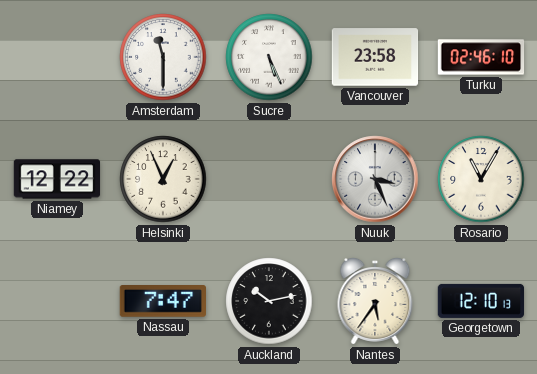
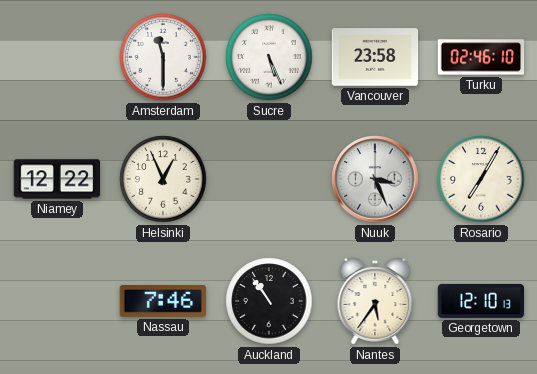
Rosario: 11:05 -> 7:05 (481, 179)
Nassau: 7:47 -> 7:46 (162, 302)
Auckland: 10:13 -> 10:54 (269, 301)
